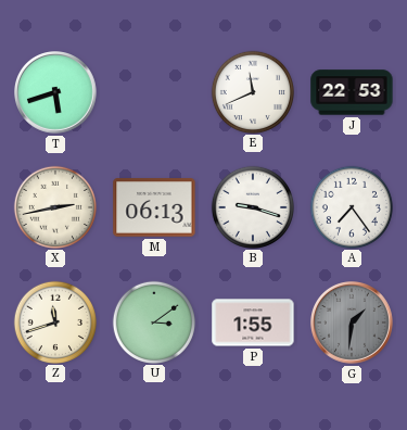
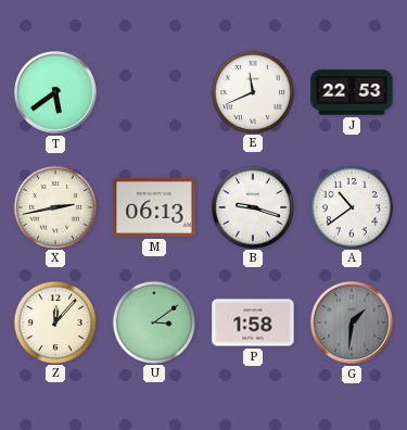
T: 5:42 -> 5:39 (56, 93)
A: 7:24 -> 10:39 (351, 206)
Z: 11:42 -> 12:07 (54, 321)
P: 1:55 -> 1:58 (253, 322)
